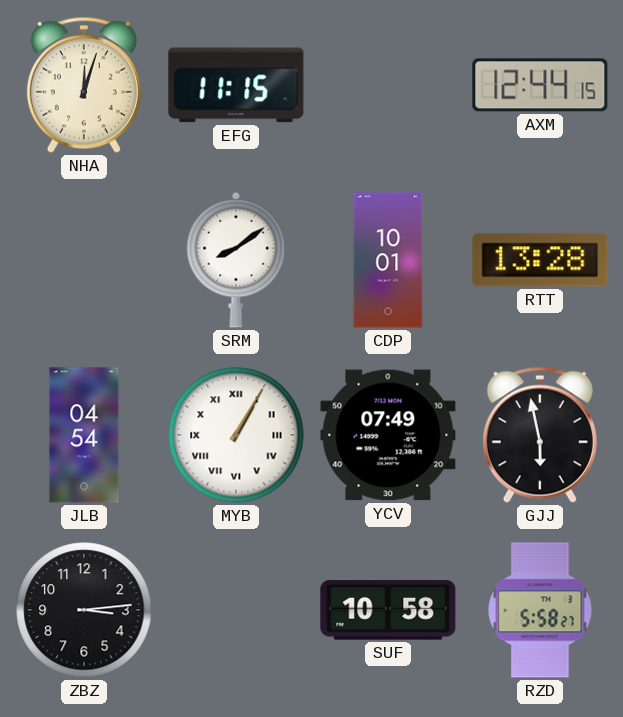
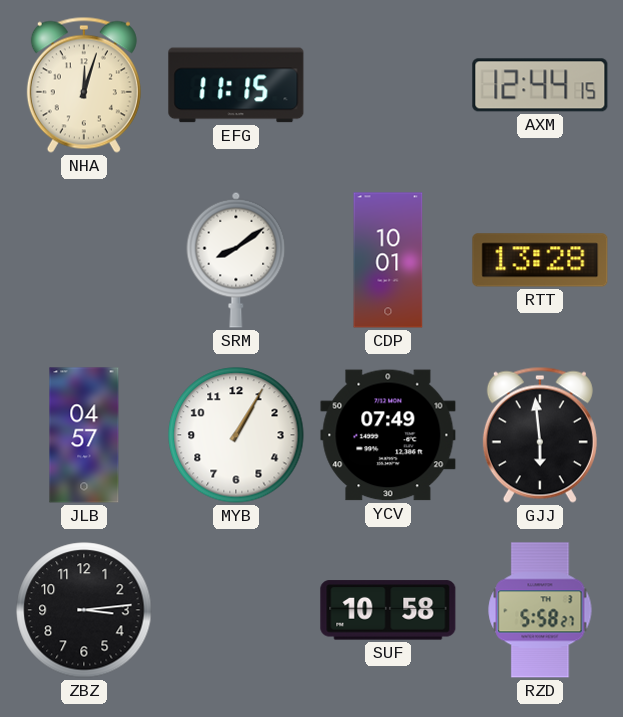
JLB: 04:54 -> 04:57 (84, 435)
MYB numerals: Roman -> Arabic (236, 435)
GJJ: 5:58 -> 5:59 (540, 435)
